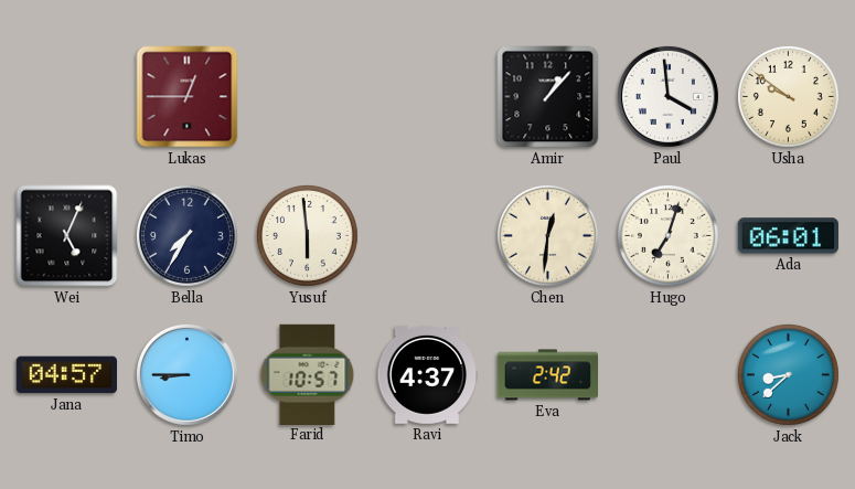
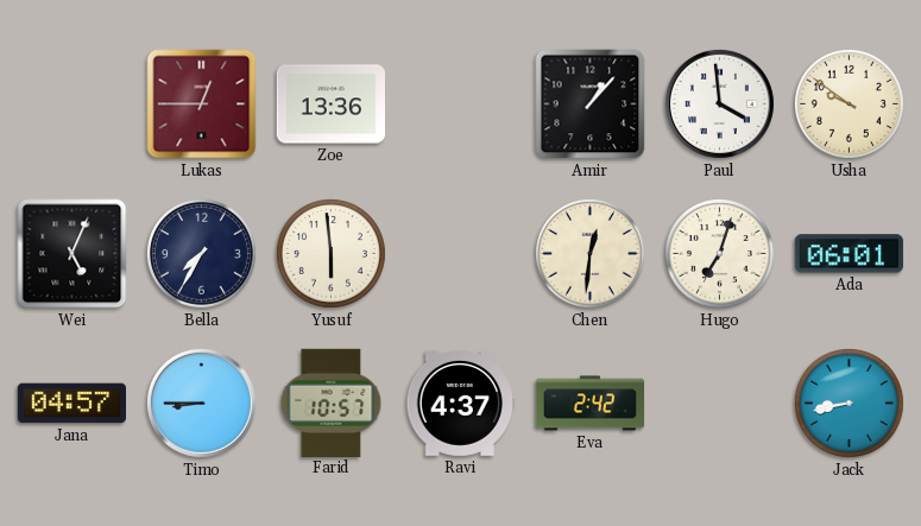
Zoe: none -> 13:36 (330, 104)
Jack: 8:38 -> 8:43 (849, 403)
